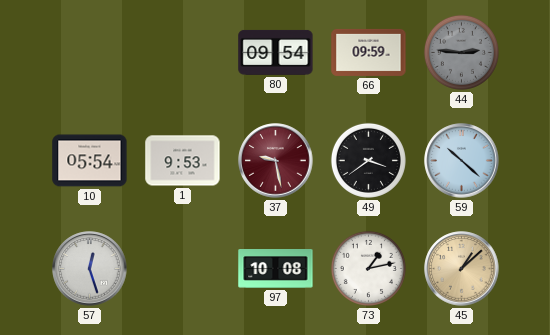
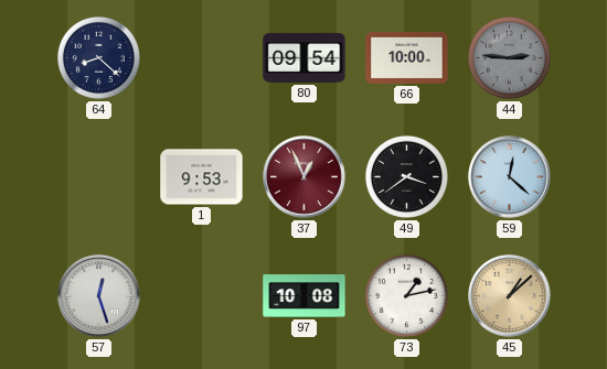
64: none -> 8:22 (98, 57)
66: 09:59 -> 10:00 (407, 57)
10: 05:54 -> none (90, 161)
37: 9:28 -> 12:56 (305, 177)
59: 10:22 -> 12:22 (510, 177)
